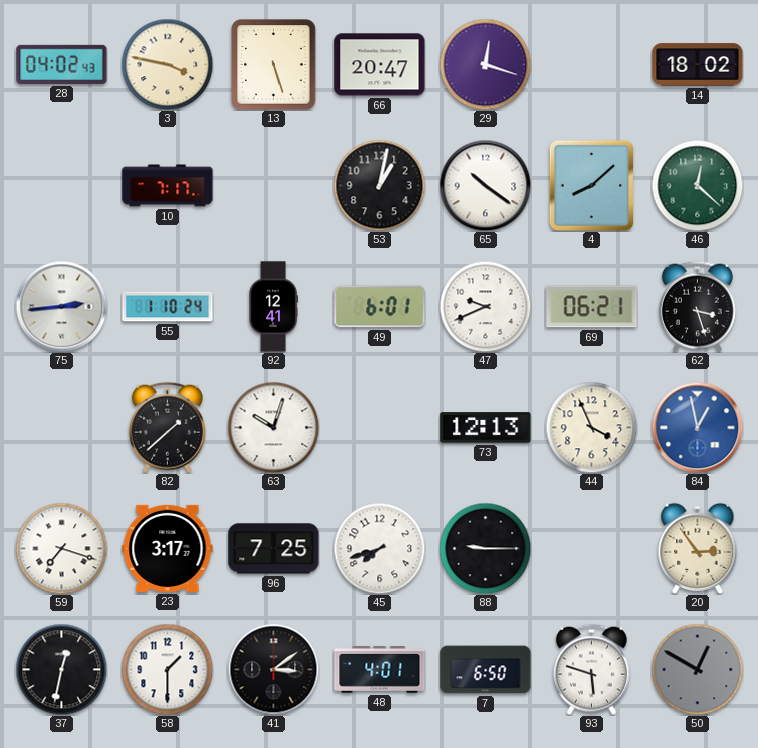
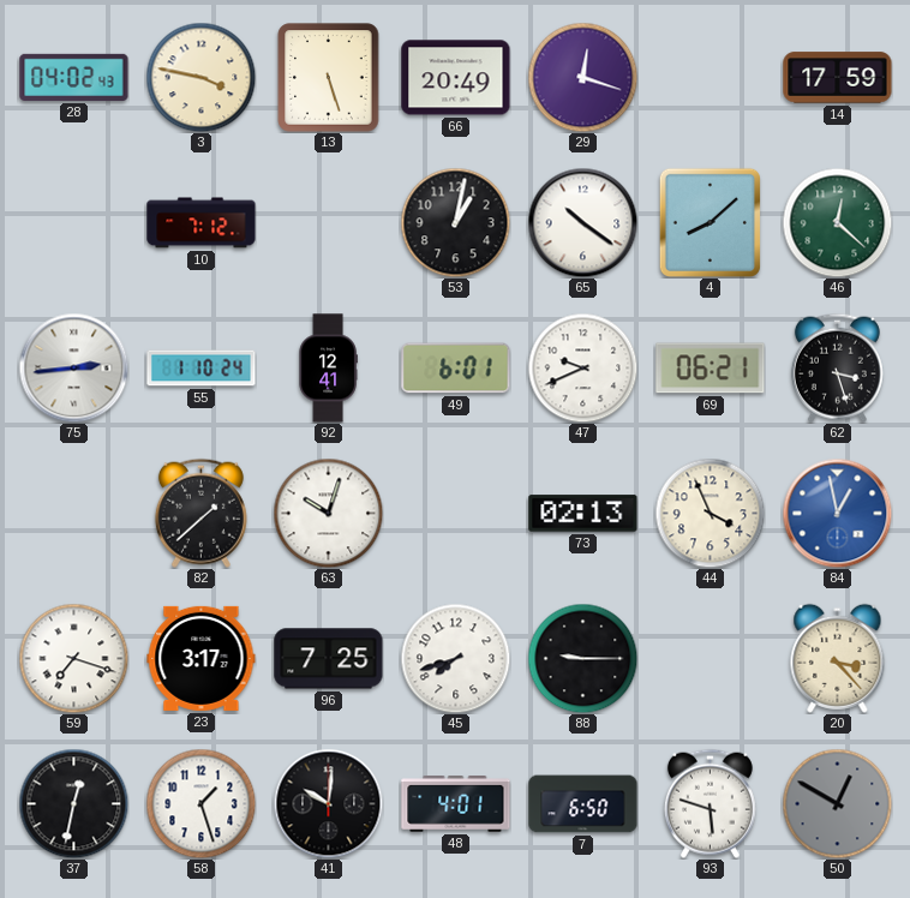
66: 20:47 -> 20:49 (456, 78)
14: 18:02 -> 17:59 (838, 78)
10: 7:17 -> 7:12 (202, 223)
73: 12:13 -> 02:13 (583, 514)
20: 2:54 -> 3:23 (838, 658)
58: 1:30 -> 1:27 (200, 803)
41: 3:09 -> 10:01 (328, 803)
